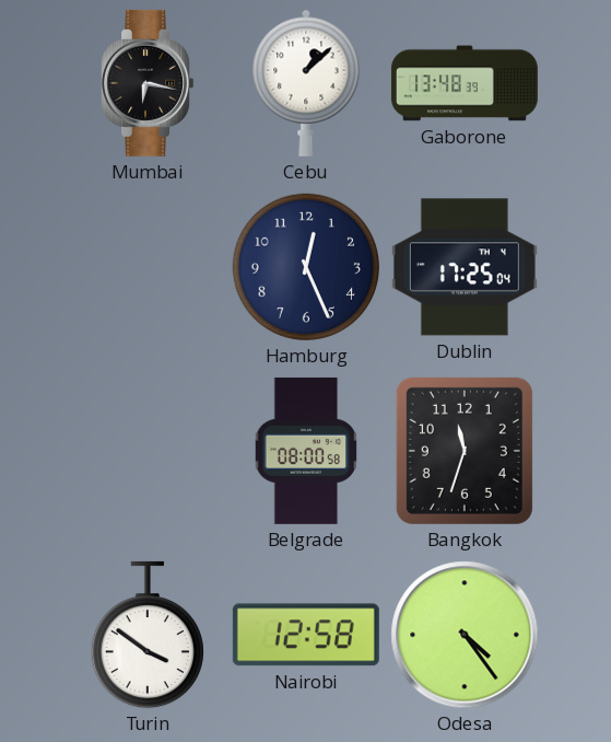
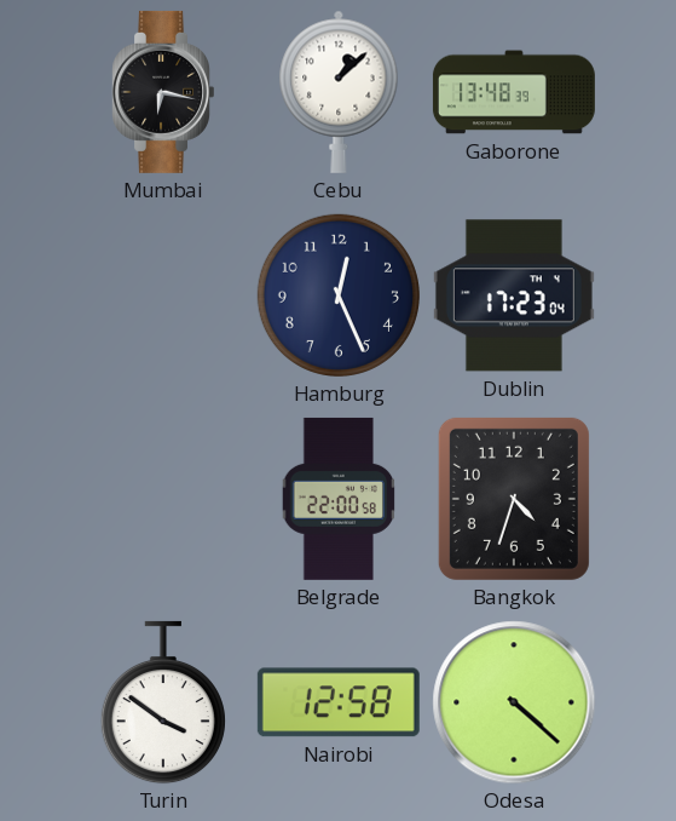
Dublin: 17:25 -> 17:23 (514, 295)
Belgrade: 08:00 -> 22:00 (339, 499)
Bangkok: 11:33 -> 4:33 (514, 499)
Odesa: 4:24 -> 4:22 (514, 702)
